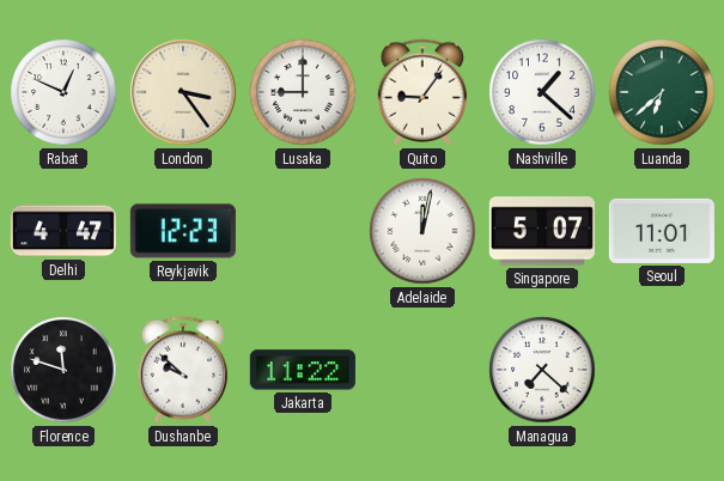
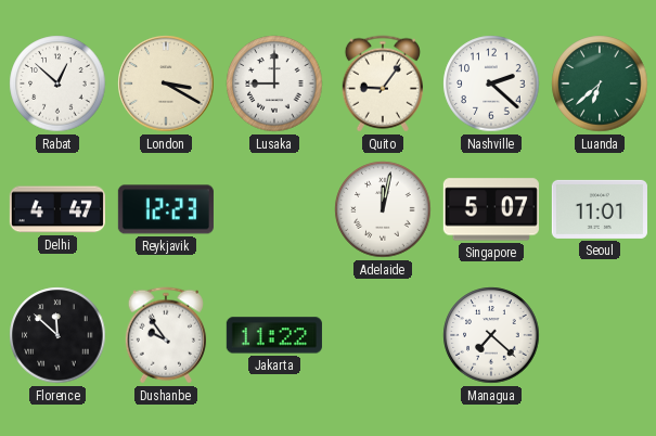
Rabat: 12:49 -> 12:52 (57, 84)
London: 3:24 -> 3:20 (166, 84)
Nashville: 1:22 -> 2:22 (491, 84)
Florence: 11:48 -> 11:52 (57, 335)
Dushanbe: 9:52 -> 9:54 (166, 335)
